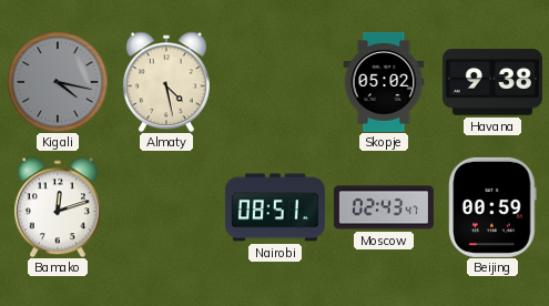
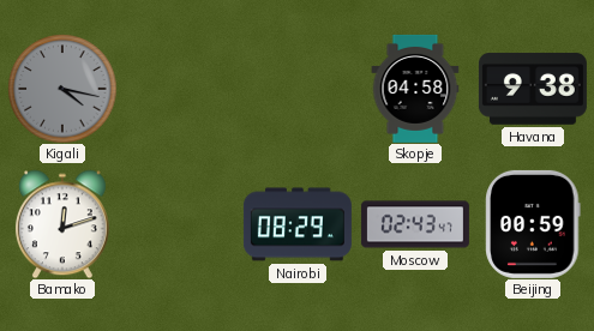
Almaty: 4:28 -> none (166, 82)
Skopje: 05:02 -> 04:58 (415, 89)
Nairobi: 08:51 -> 08:29 (298, 224)
